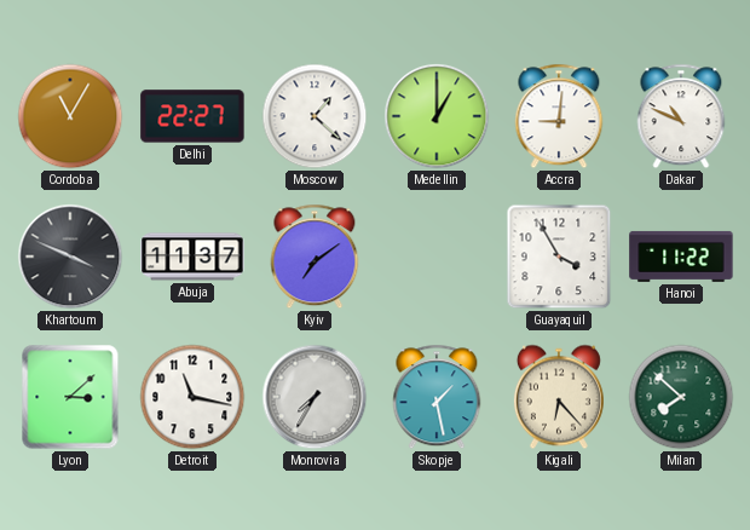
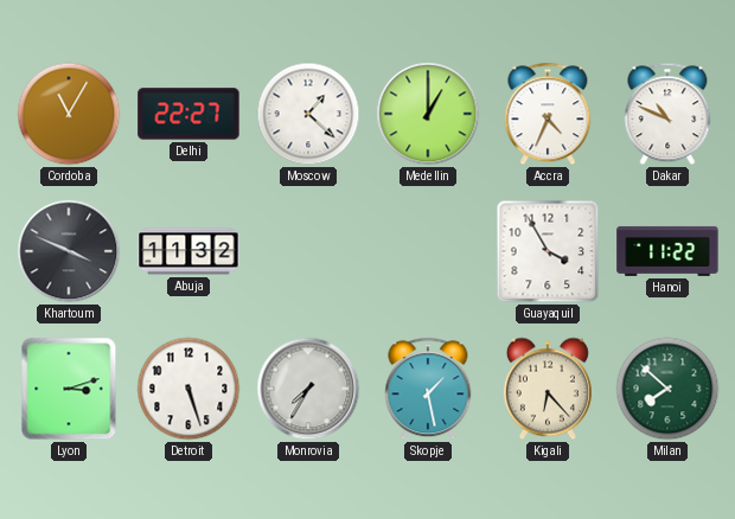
Accra: 9:01 -> 4:34 (548, 114)
Abuja: 11:37 -> 11:32 (188, 251)
Kyiv: 7:09 -> none (315, 257)
Lyon: 3:08 -> 3:12 (69, 389)
Detroit: 11:17 -> 5:27 (188, 389)
